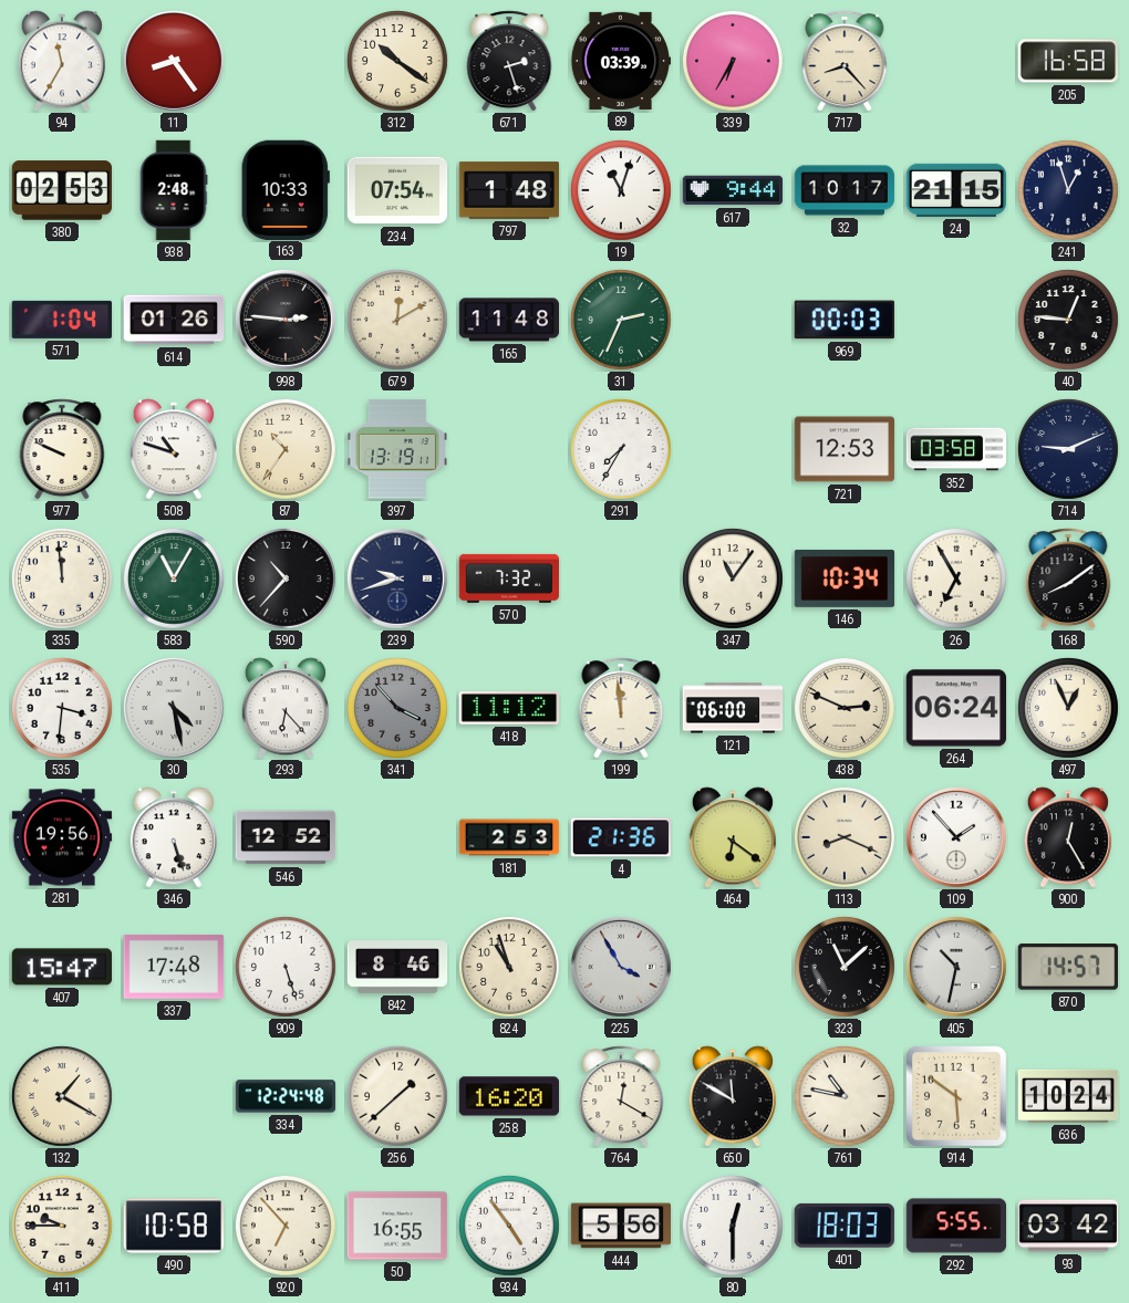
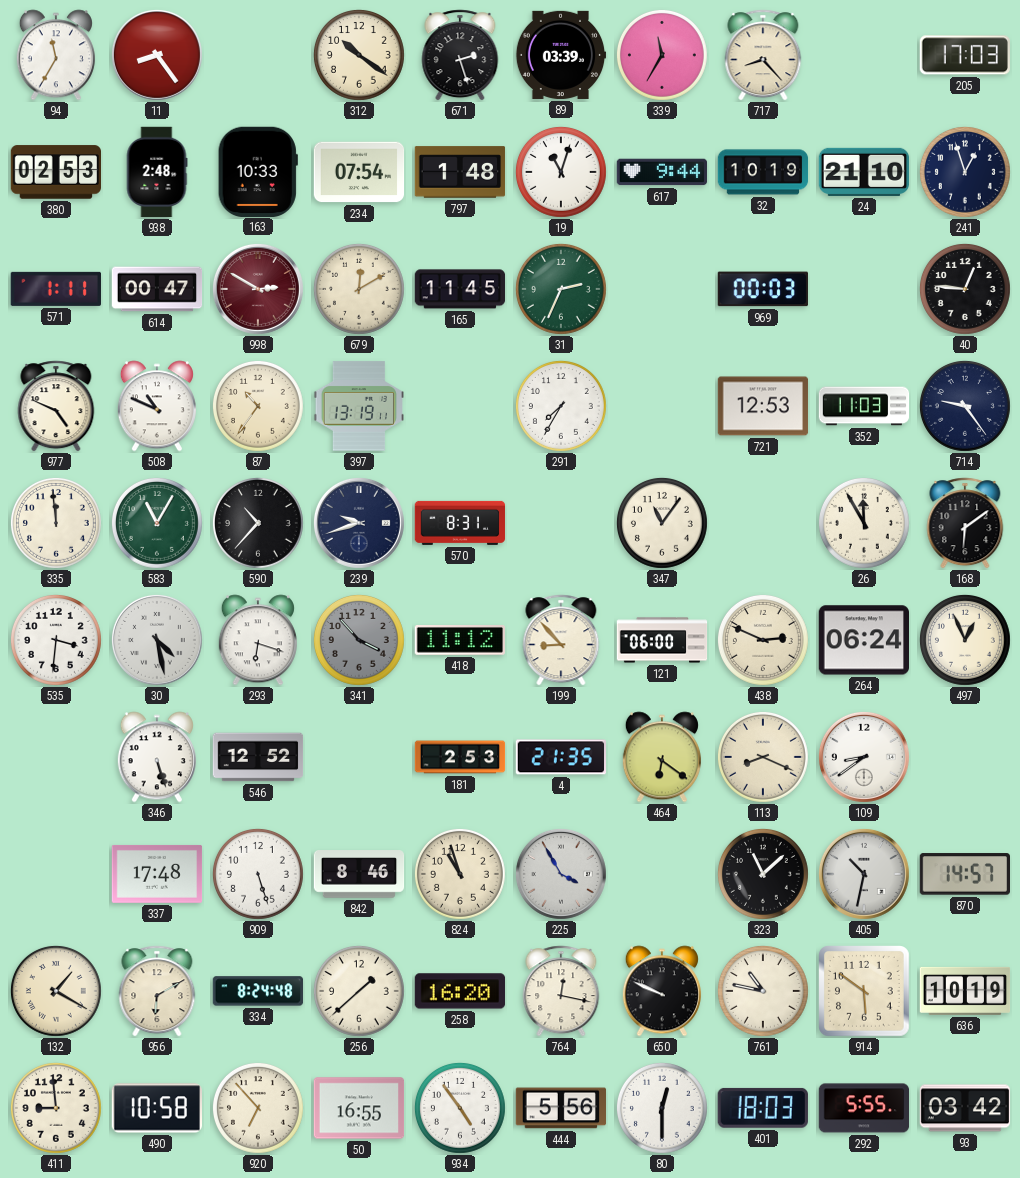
339: 6:35 -> 11:35 (662, 55)
205: 16:58 -> 17:03 (964, 55)
32: 10:17 -> 10:19 (763, 172)
24: 21:15 -> 21:10 (864, 172)
571: 1:04 -> 1:11 (56, 289)
614: 01:26 -> 00:47 (157, 289)
998: 2:46 -> 2:50 (258, 289)
998 dial: black -> burgundy (258, 289)
165: 11:48 -> 11:45 (460, 289)
977: 9:49 -> 4:49 (56, 406)
508: 10:48 -> 10:49 (157, 406)
352: 03:58 -> 11:03 (864, 406)
714: 9:11 -> 9:24 (965, 406)
570: 7:32 -> 8:31 (460, 523)
146: 10:34 -> none (845, 578)
26: 6:55 -> 11:55 (864, 523)
168: 8:09 -> 6:09 (965, 523)
293: 6:23 -> 6:18 (258, 640)
199: 11:59 -> 8:53 (561, 640)
281: 19:56 -> none (62, 837)
4: 21:36 -> 21:35 (560, 757)
109: 1:53 -> 8:39 (864, 757)
900: 12:25 -> none (1068, 837)
407: 15:47 -> none (61, 967)
956: none -> 6:10 (157, 991)
334: 12:24 -> 8:24 (258, 991)
764: 12:20 -> 12:17 (561, 991)
650: 11:50 -> 9:49 (662, 991)
636: 10:24 -> 10:19 (965, 991)
411: 9:45 -> 8:59 (56, 1108)
